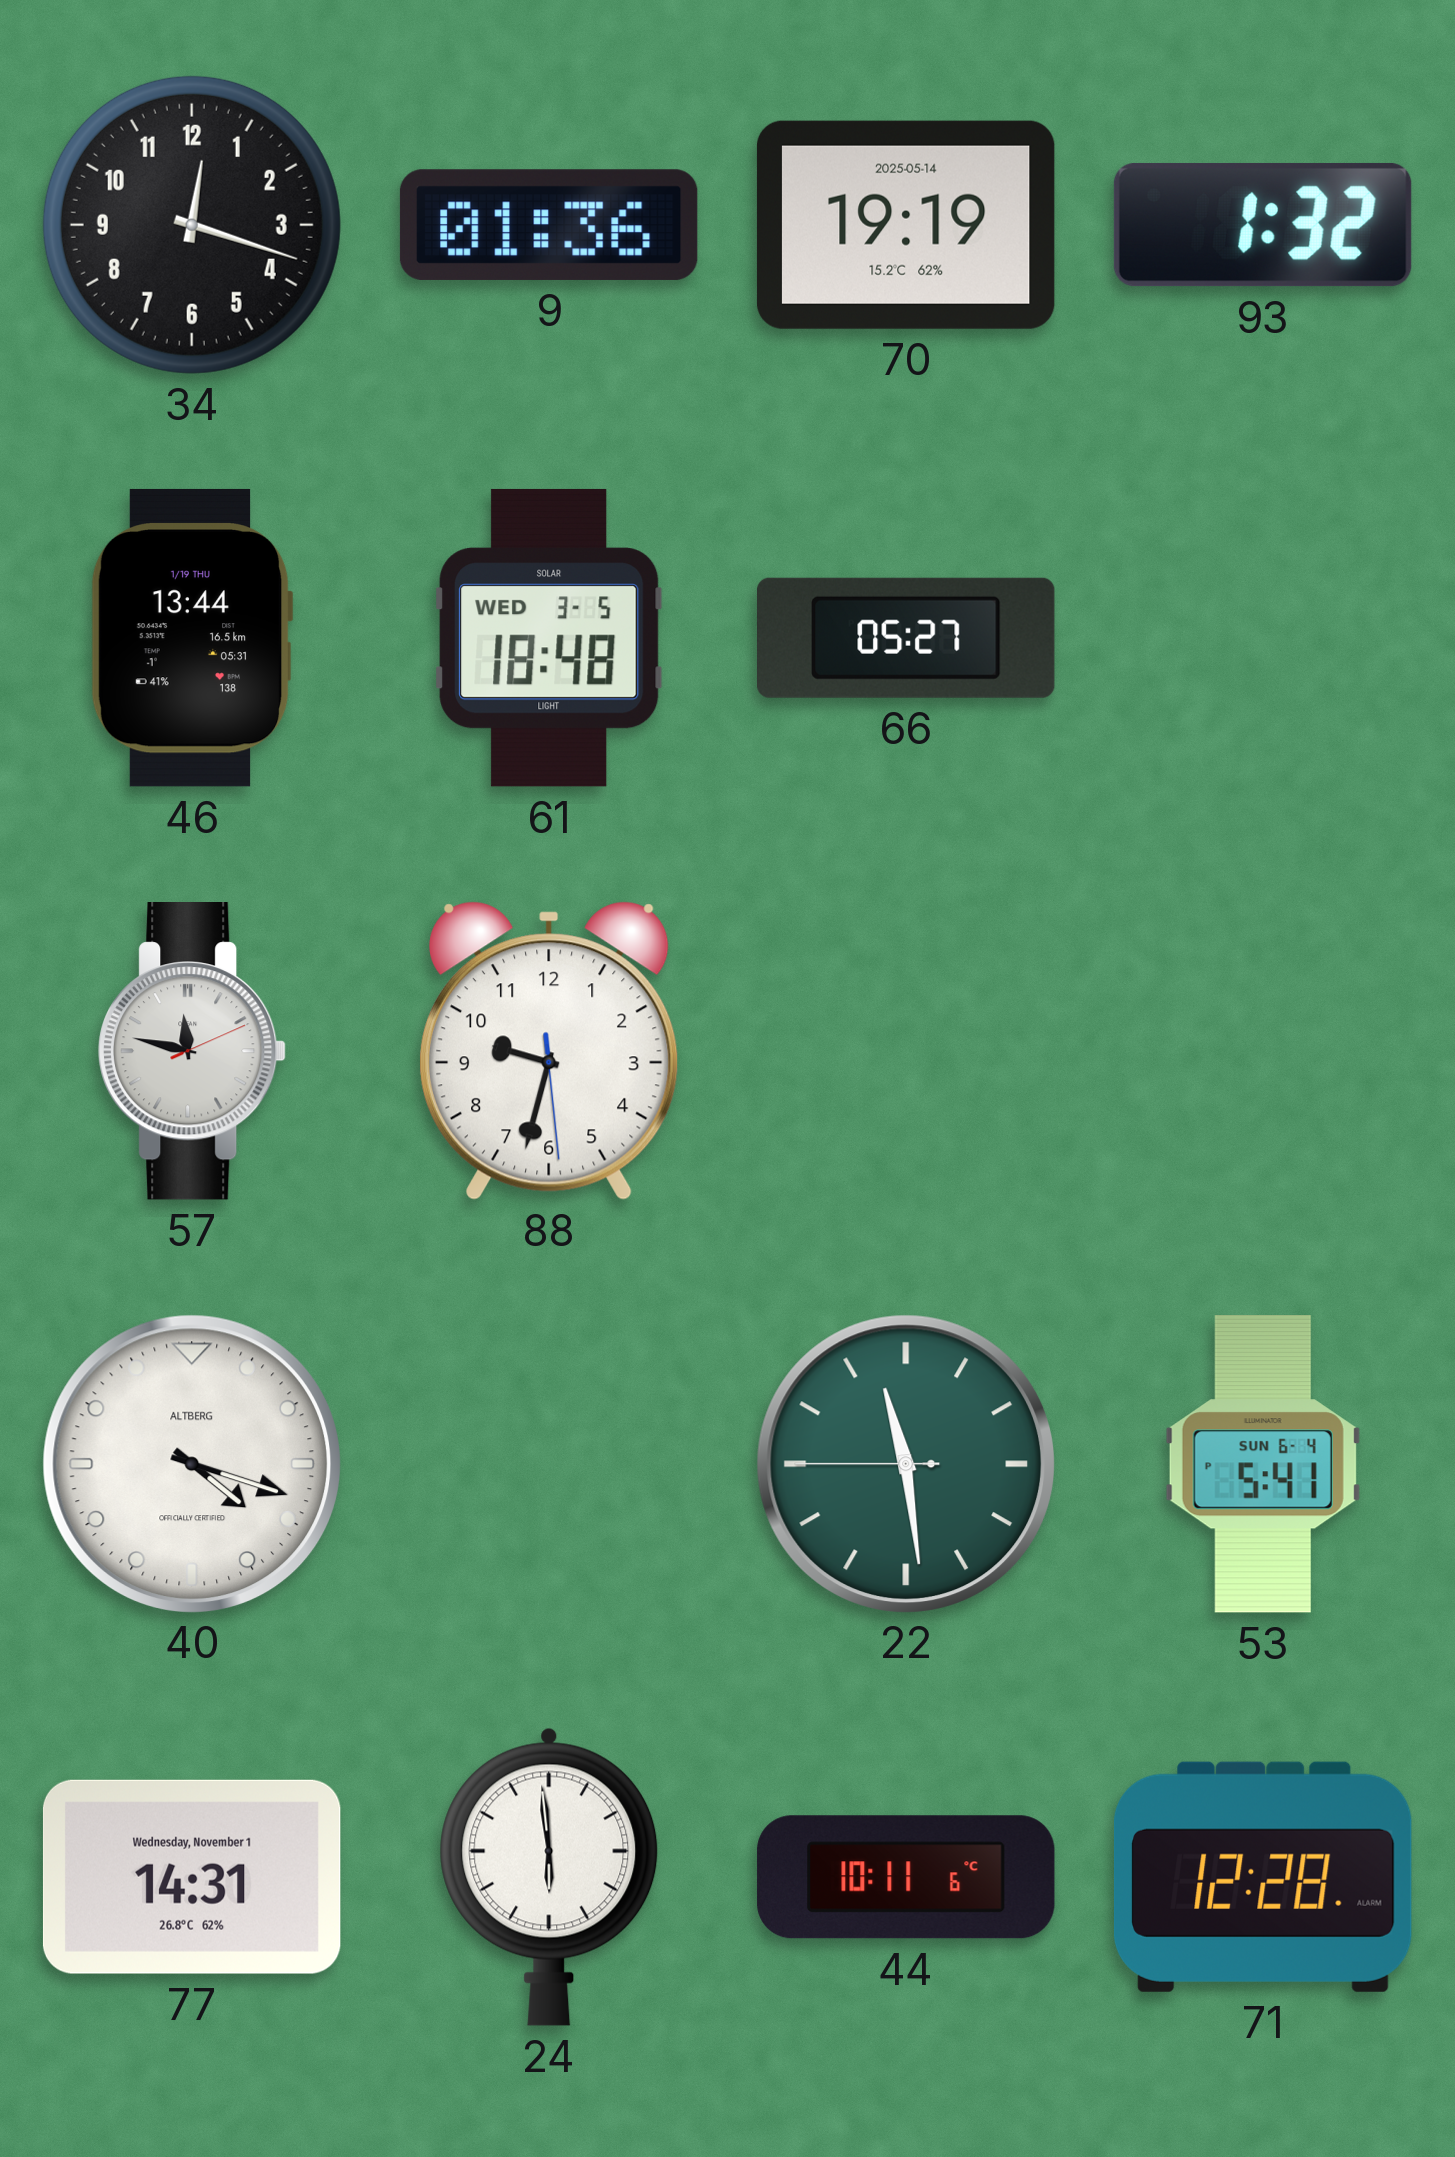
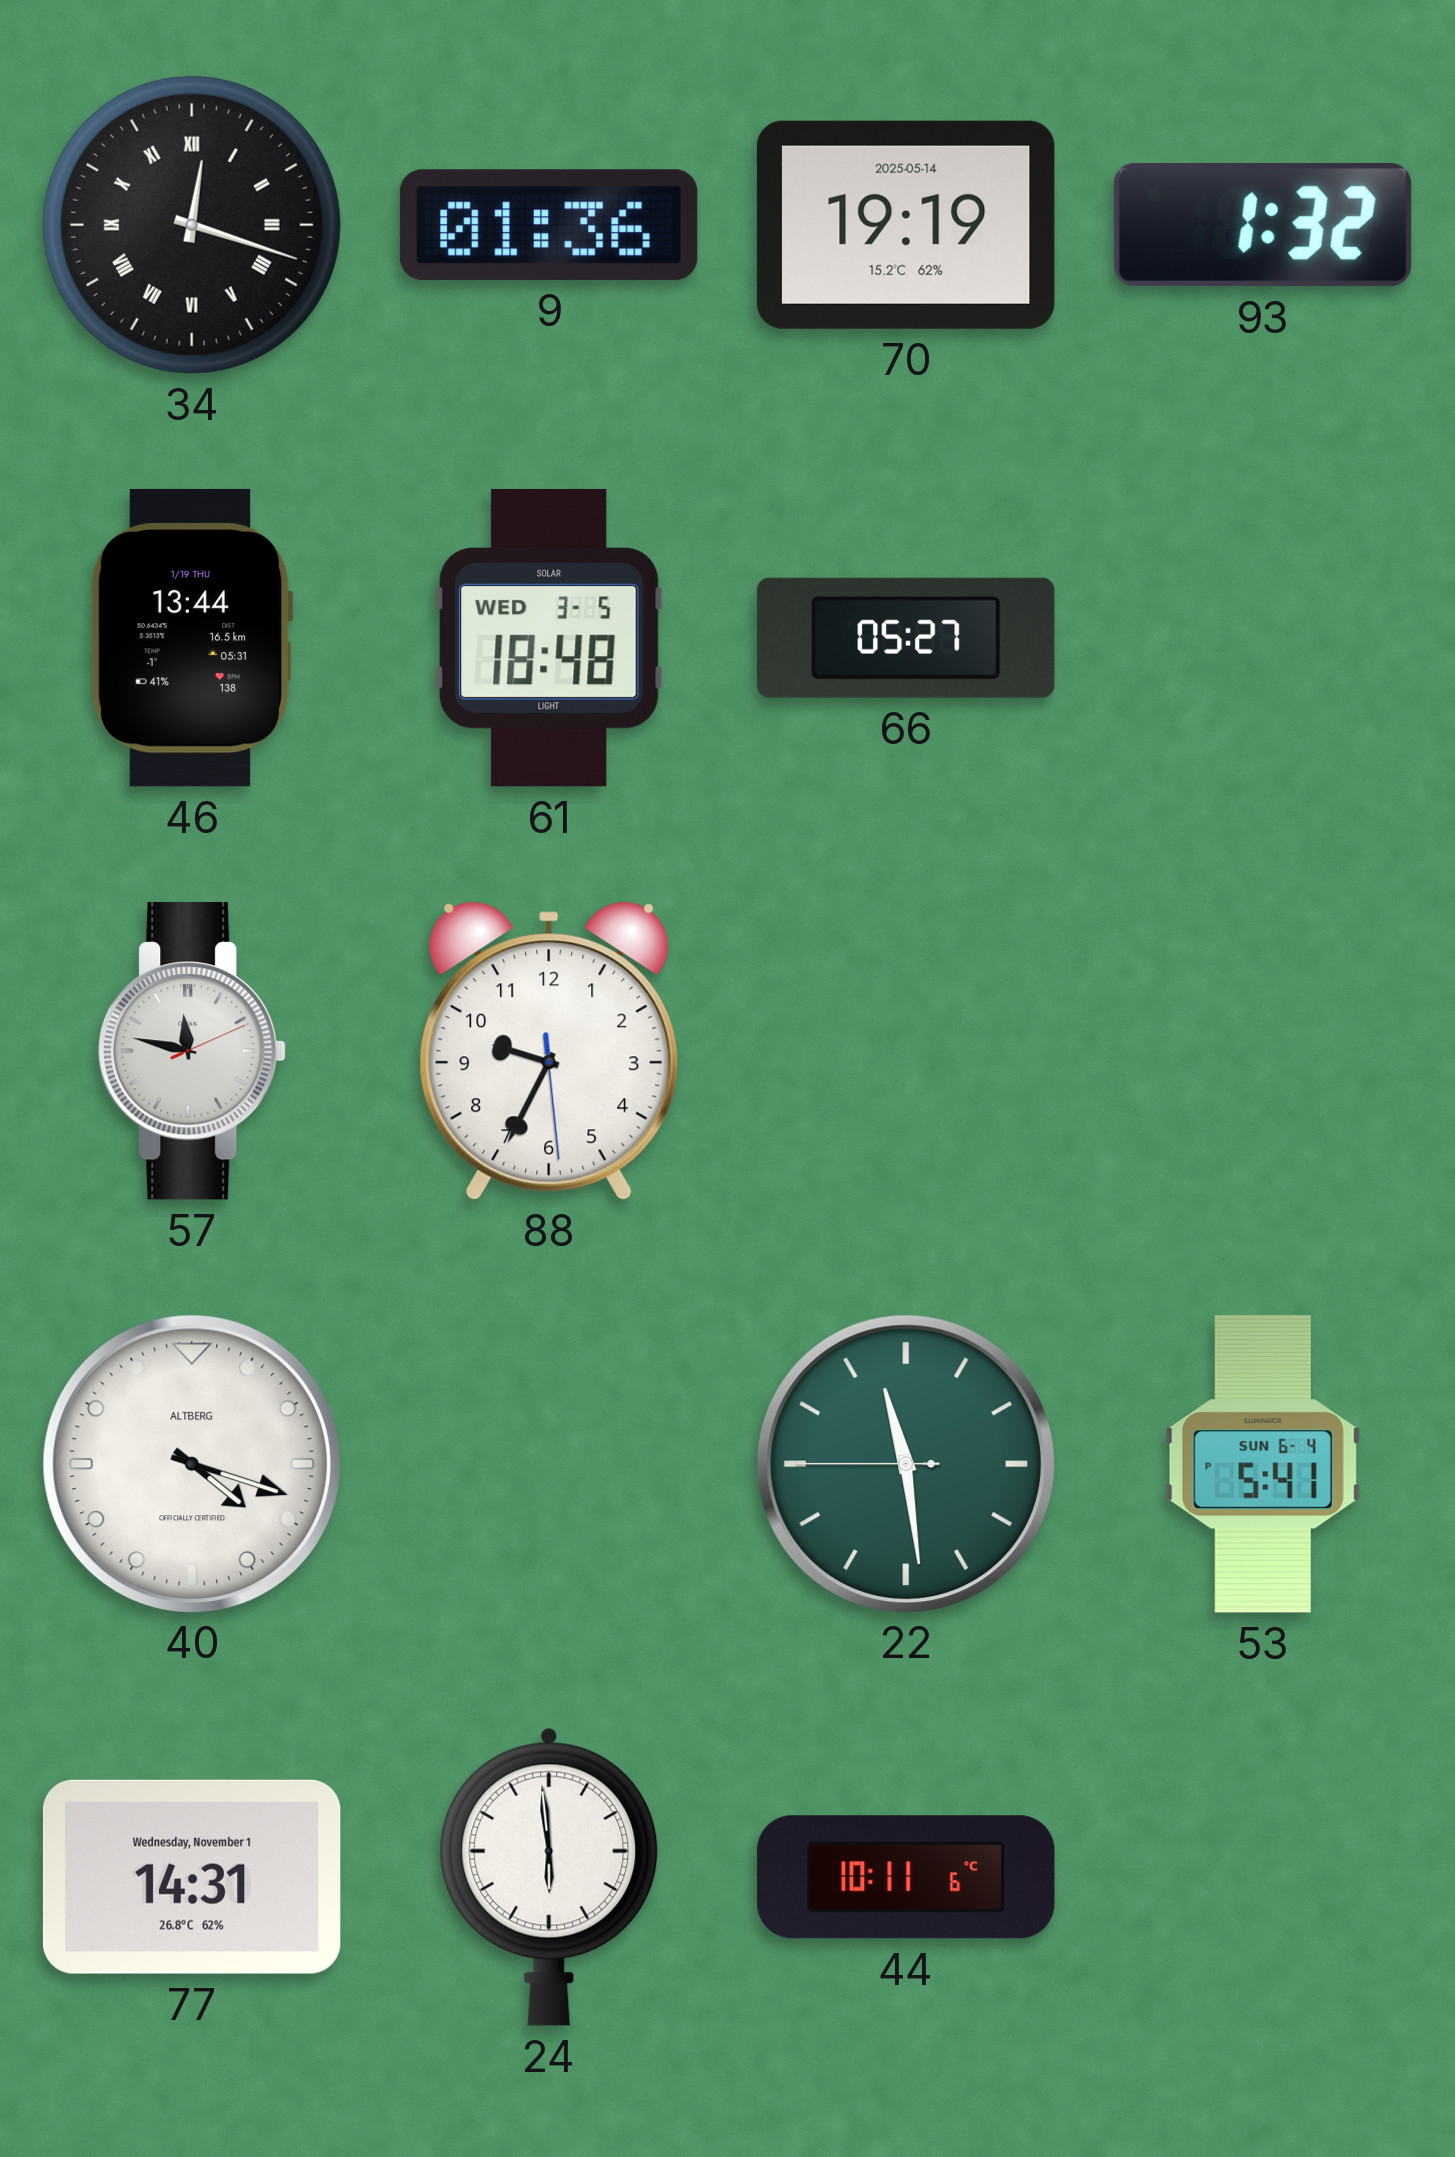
34 numerals: Arabic -> Roman (192, 225)
88: 9:32 -> 9:34 (549, 1051)
71: 12:28 -> none (1263, 1877)
